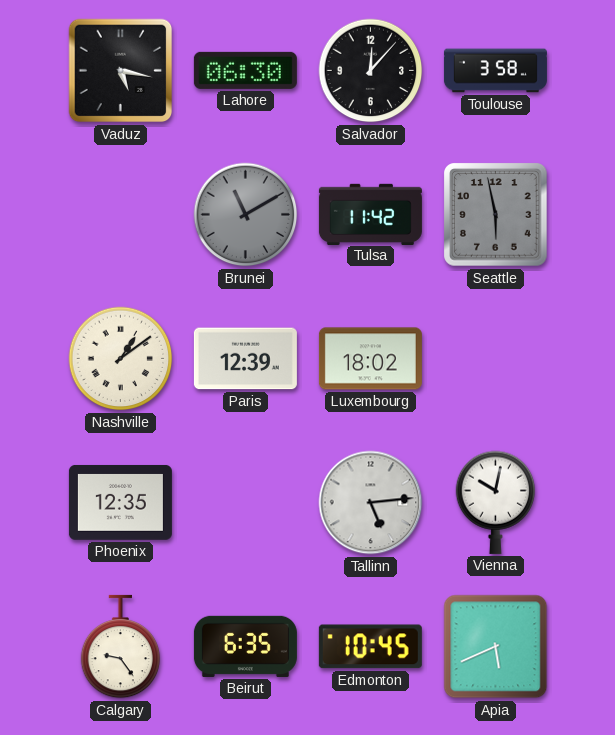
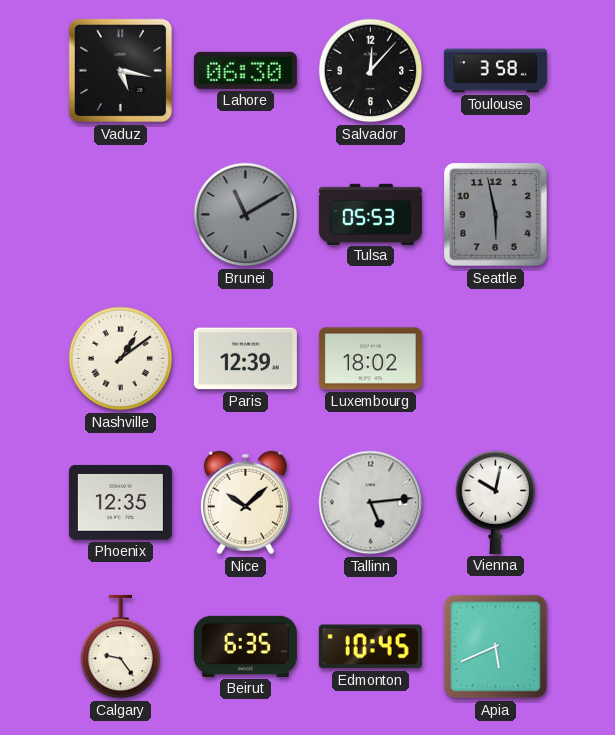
Tulsa: 11:42 -> 05:53 (370, 214)
Nice: none -> 10:08 (245, 503)
